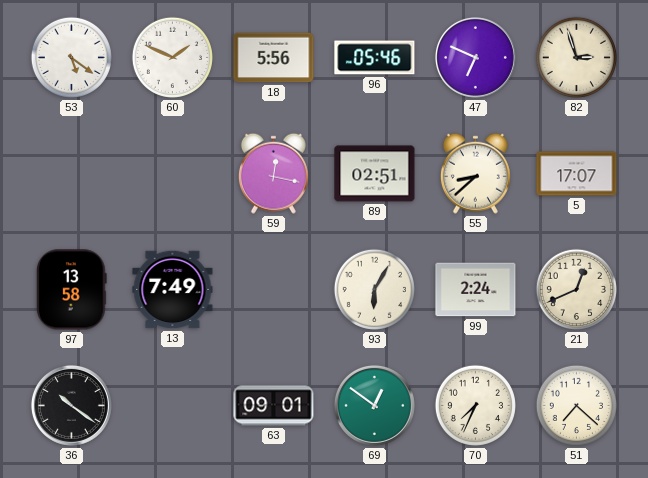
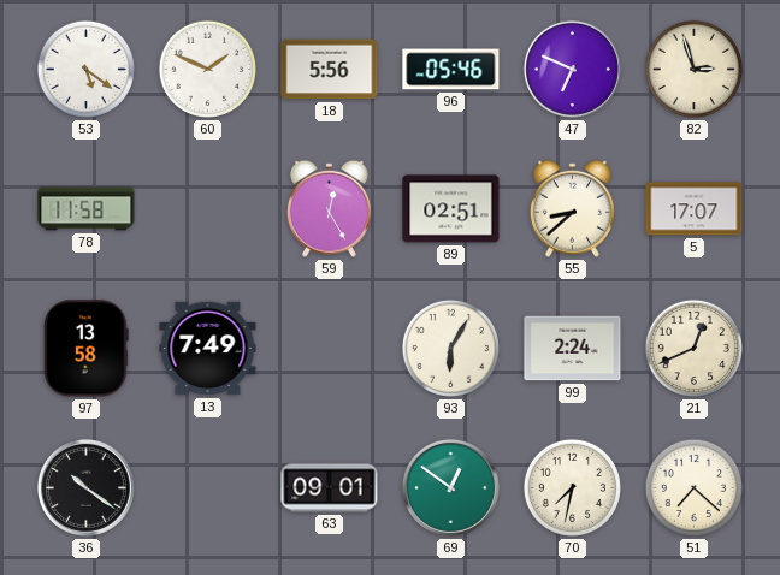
78: none -> 11:58 (87, 209)
59: 12:17 -> 12:25 (329, 208)
70: 7:34 -> 7:32 (572, 487)
